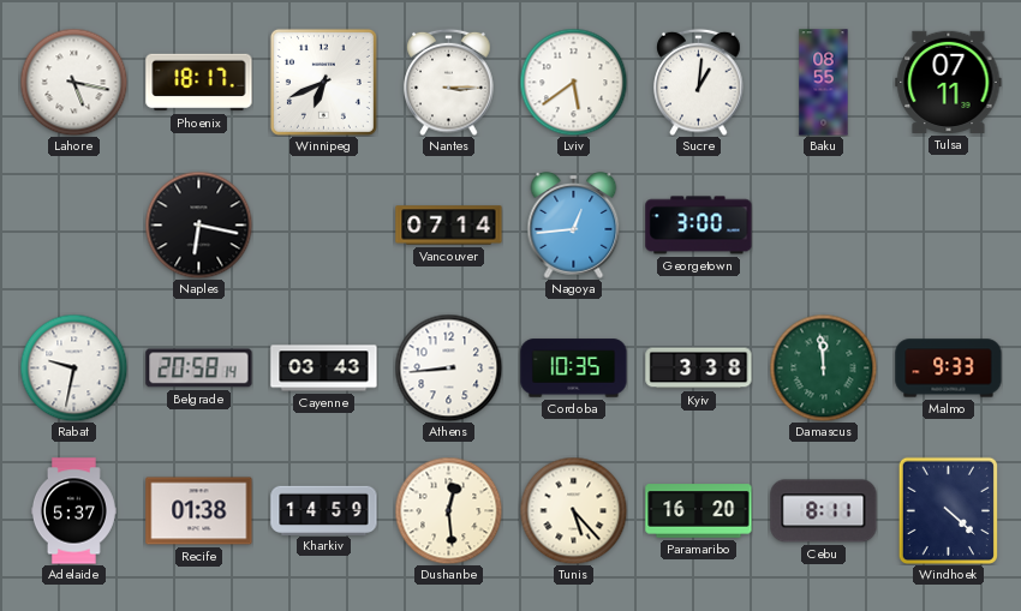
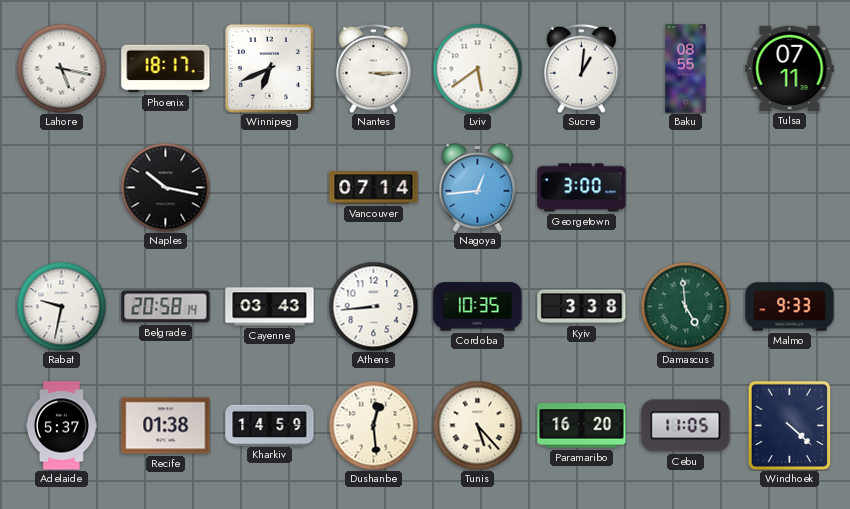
Naples: 6:17 -> 10:17 (165, 187)
Damascus: 11:59 -> 4:59 (685, 306)
Cebu: 8:11 -> 11:05 (686, 426)
